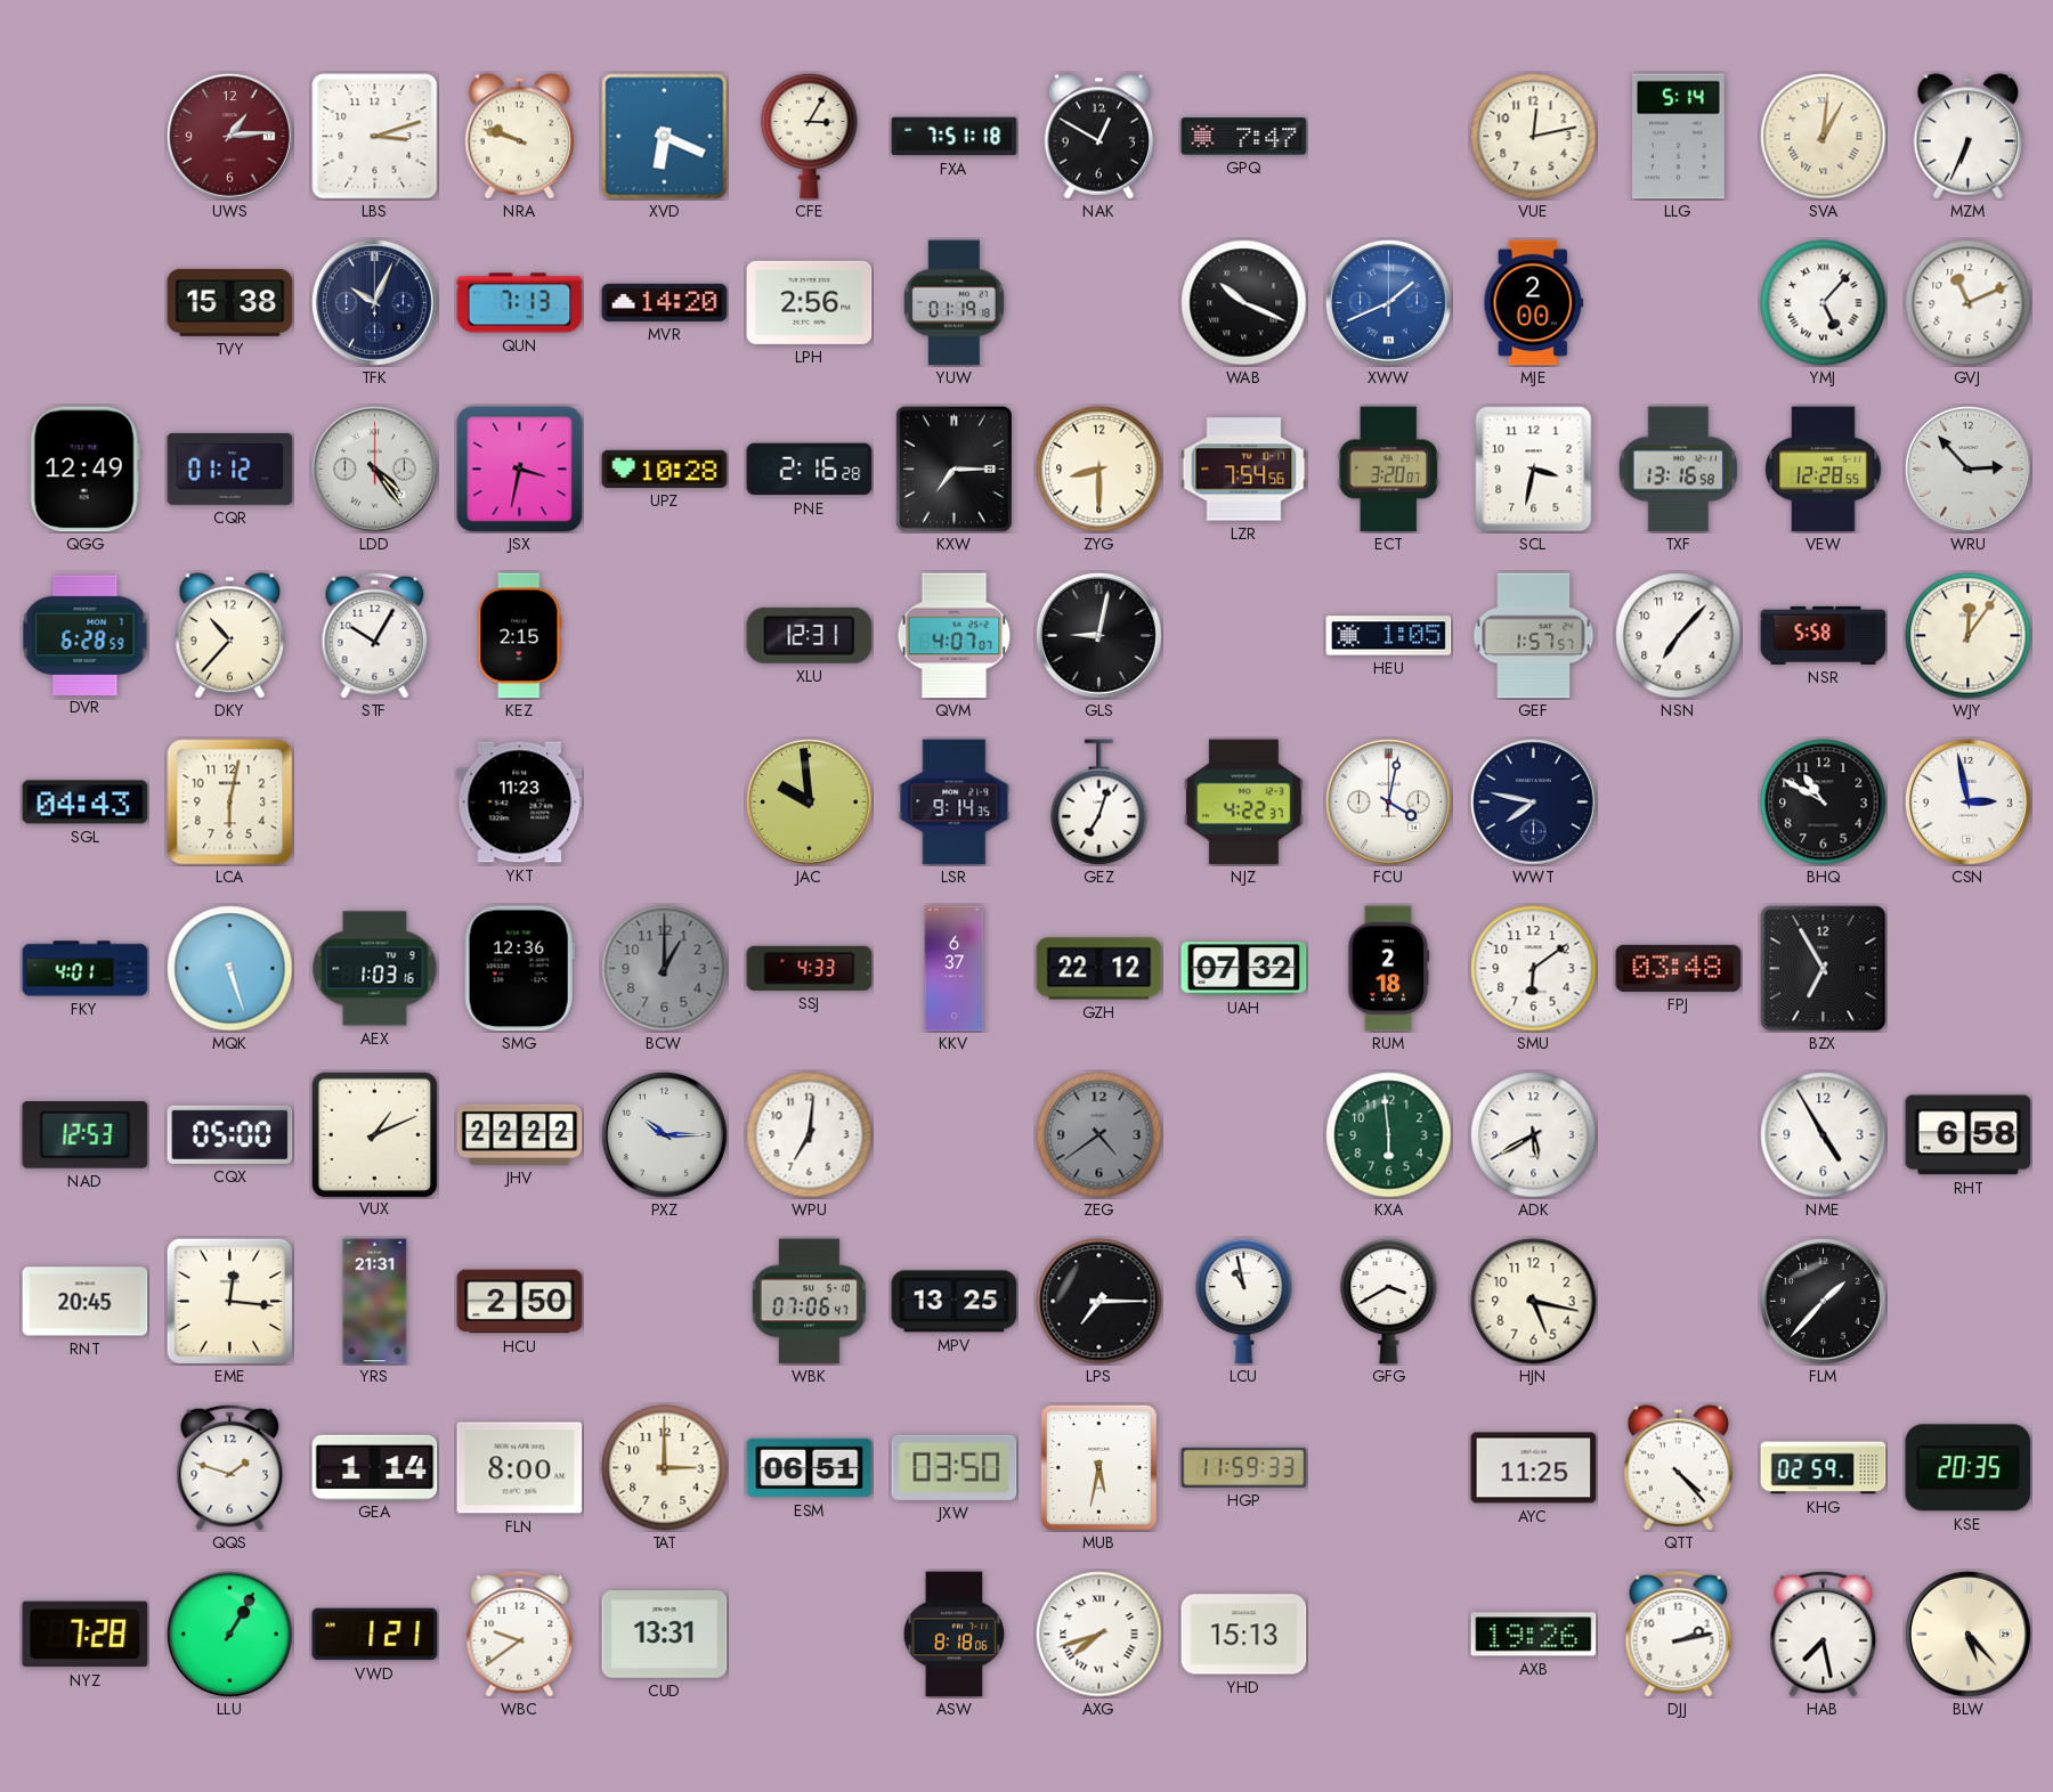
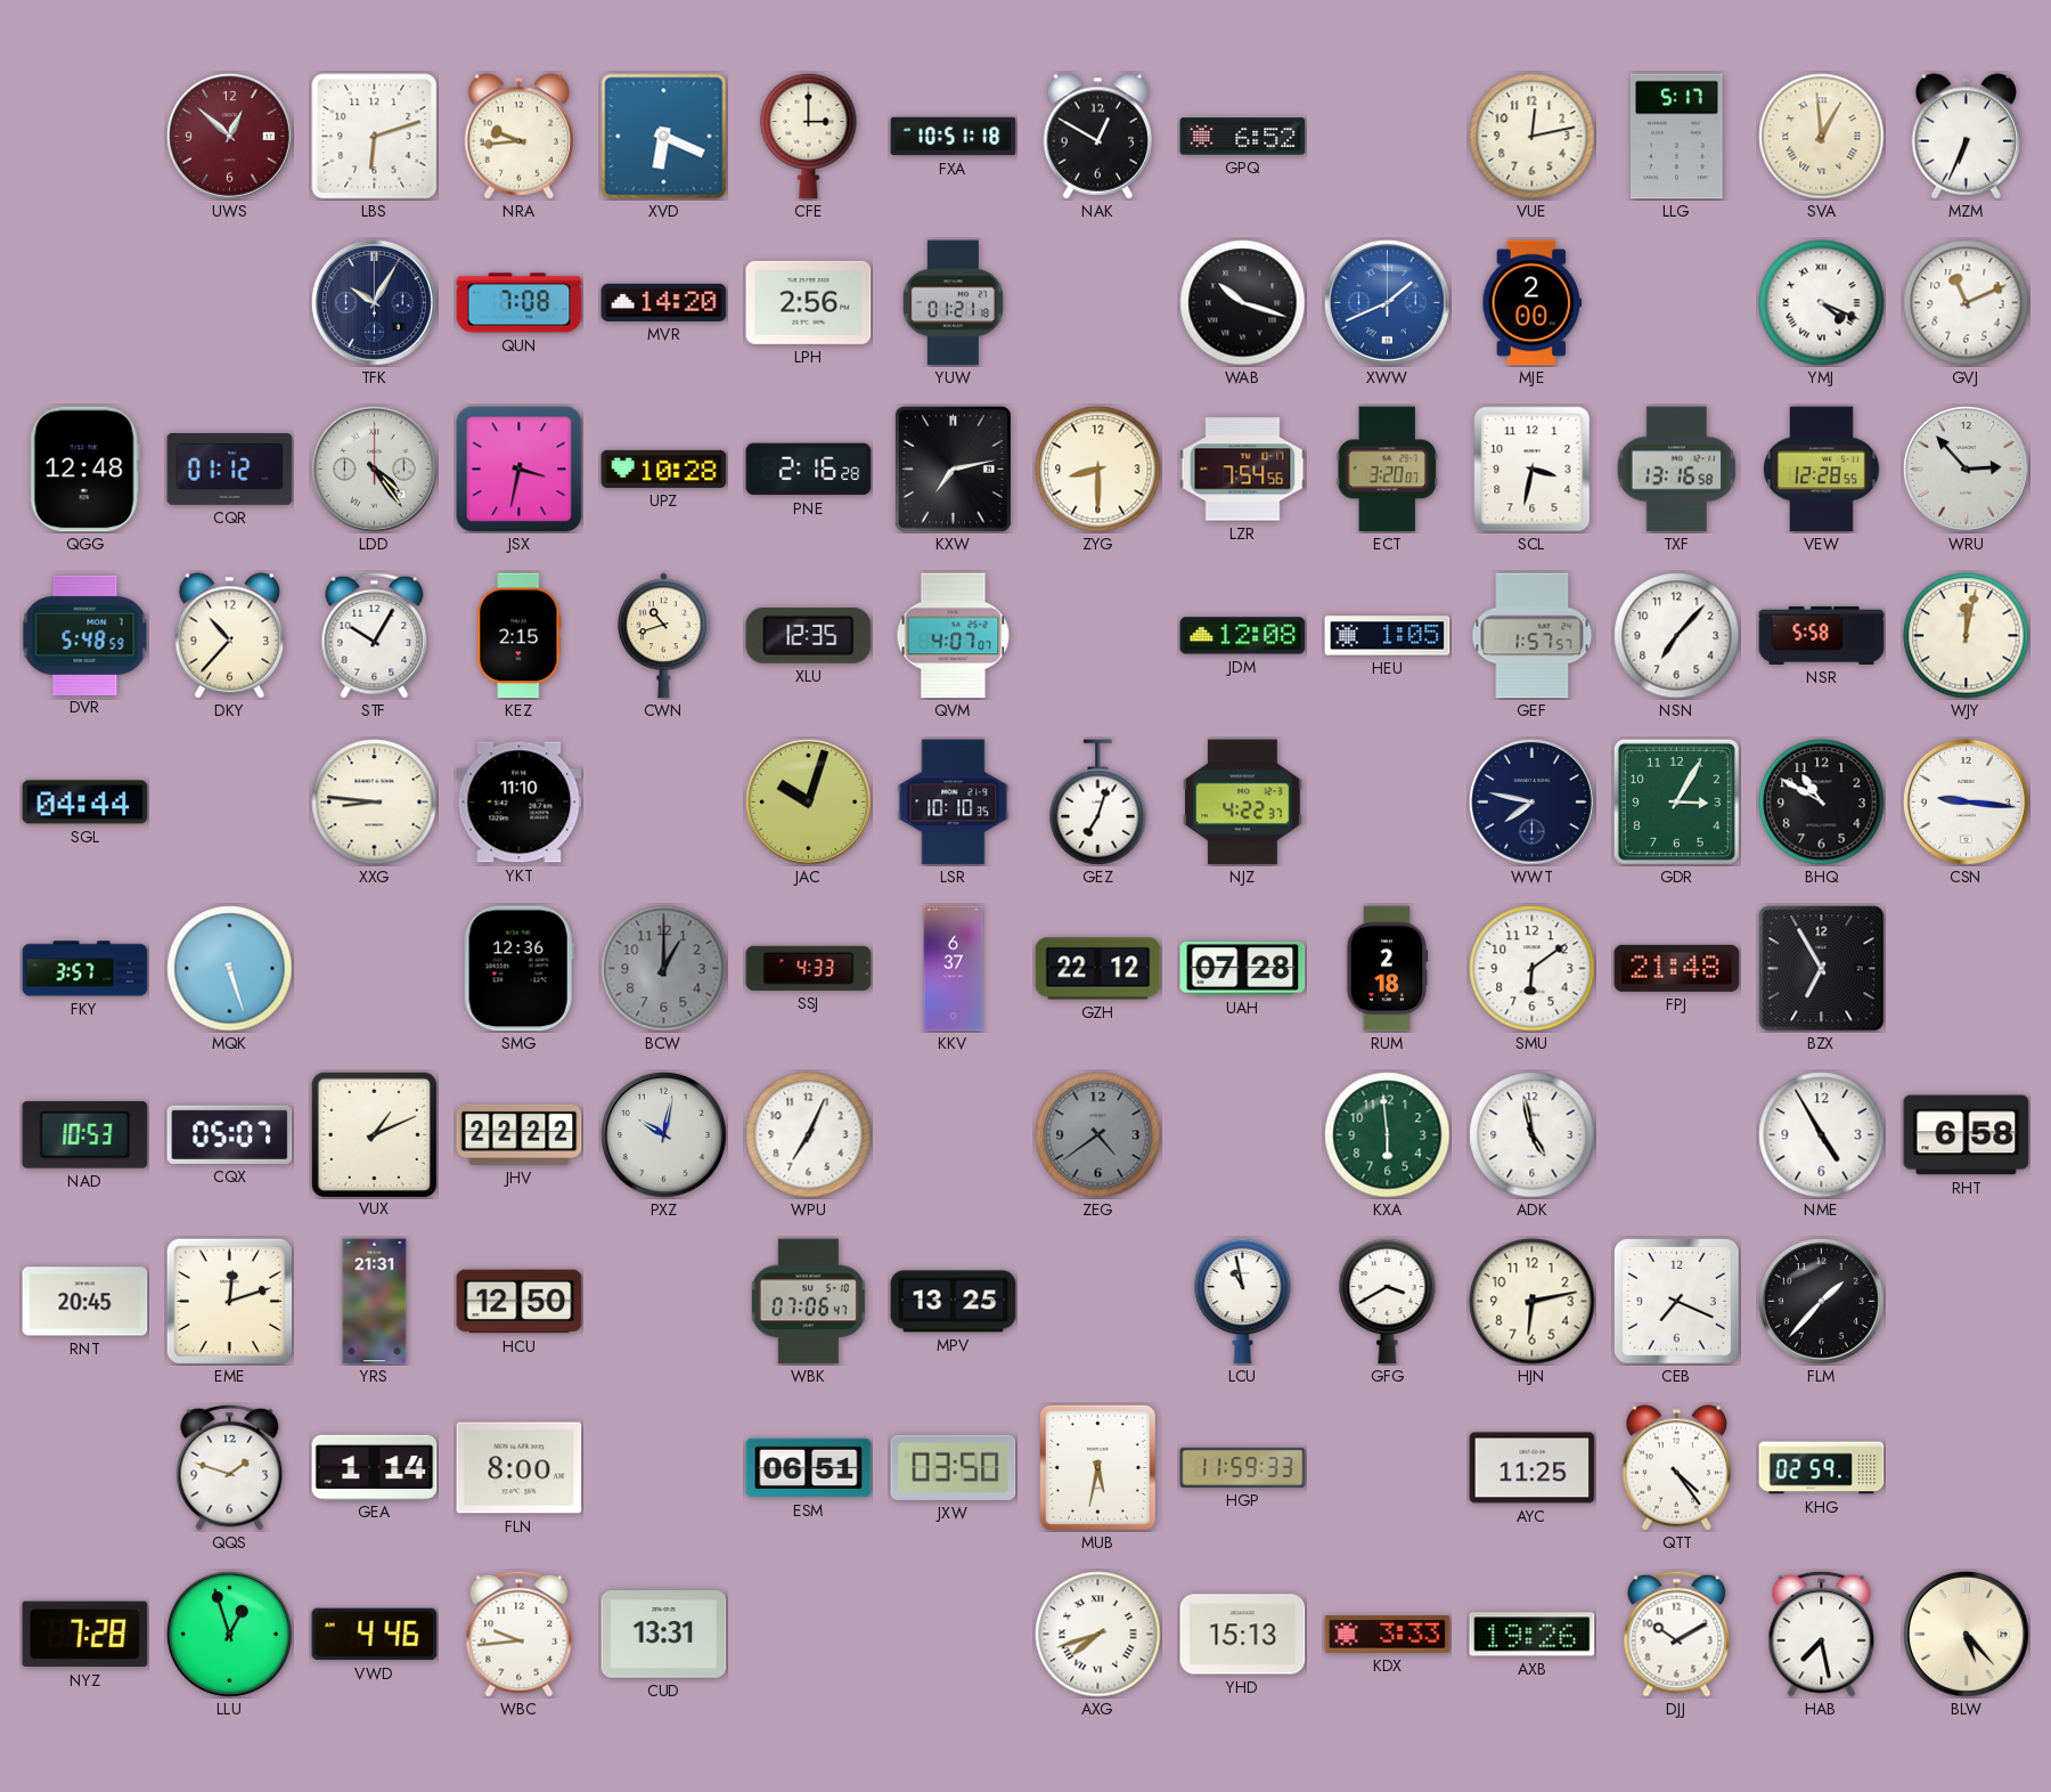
UWS: 1:14 -> 12:52 (229, 136)
LBS: 3:12 -> 6:12 (375, 137)
NRA: 9:48 -> 9:44 (520, 137)
CFE: 3:05 -> 3:00 (809, 136)
FXA: 7:51 -> 10:51 (954, 137)
GPQ: 7:47 -> 6:52 (1243, 137)
LLG: 5:14 -> 5:17 (1677, 137)
SVA: 1:01 -> 12:59 (1822, 137)
TVY: 15:38 -> none (230, 302)
TFK: 10:04 -> 10:05 (374, 302)
QUN: 7:13 -> 7:08 (520, 303)
YUW: 01:19 -> 01:21 (953, 303)
WAB: 10:19 -> 10:18 (1243, 303)
YMJ: 5:07 -> 4:19 (1822, 303)
QGG: 12:49 -> 12:48 (84, 470)
KXW: 7:15 -> 7:13 (953, 469)
DVR: 6:28 -> 5:48 (85, 635)
CWN: none -> 10:42 (663, 636)
XLU: 12:31 -> 12:35 (809, 635)
GLS: 9:02 -> none (1098, 635)
JDM: none -> 12:08 (1243, 636)
WJY: 12:06 -> 12:02 (1967, 636)
SGL: 04:43 -> 04:44 (85, 803)
LCA: 6:02 -> none (230, 803)
XXG: none -> 8:46 (375, 803)
YKT: 11:23 -> 11:10 (520, 803)
JAC: 9:59 -> 10:03 (808, 801)
LSR: 9:14 -> 10:10 (954, 803)
FCU: 4:02 -> none (1388, 801)
GDR: none -> 3:05 (1676, 801)
CSN: 2:58 -> 9:16 (1966, 801)
FKY: 4:01 -> 3:57 (85, 969)
AEX: 1:03 -> none (375, 969)
UAH: 07:32 -> 07:28 (1243, 969)
FPJ: 03:48 -> 21:48 (1677, 968)
NAD: 12:53 -> 10:53 (85, 1135)
CQX: 05:00 -> 05:07 (230, 1134)
PXZ: 10:15 -> 10:02 (663, 1134)
WPU: 7:01 -> 7:04 (809, 1135)
ADK: 5:40 -> 4:58 (1533, 1135)
EME: 12:16 -> 12:12 (229, 1301)
HCU: 2:50 -> 12:50 (520, 1302)
LPS: 7:15 -> none (1099, 1302)
HJN: 5:17 -> 6:13 (1533, 1302)
CEB: none -> 7:19 (1677, 1302)
TAT: 3:00 -> none (665, 1468)
QTT: 4:23 -> 4:24 (1677, 1468)
KSE: 20:35 -> none (1969, 1468)
LLU: 1:05 -> 12:57 (229, 1634)
VWD: 1:21 -> 4:46 (375, 1635)
WBC: 9:39 -> 9:44 (520, 1634)
ASW: 8:18 -> none (955, 1635)
KDX: none -> 3:33 (1388, 1634)
DJJ: 2:13 -> 10:10 (1677, 1634)
